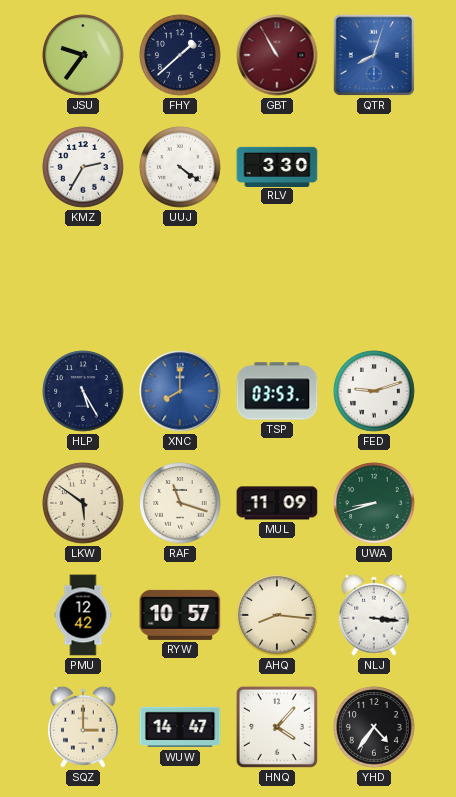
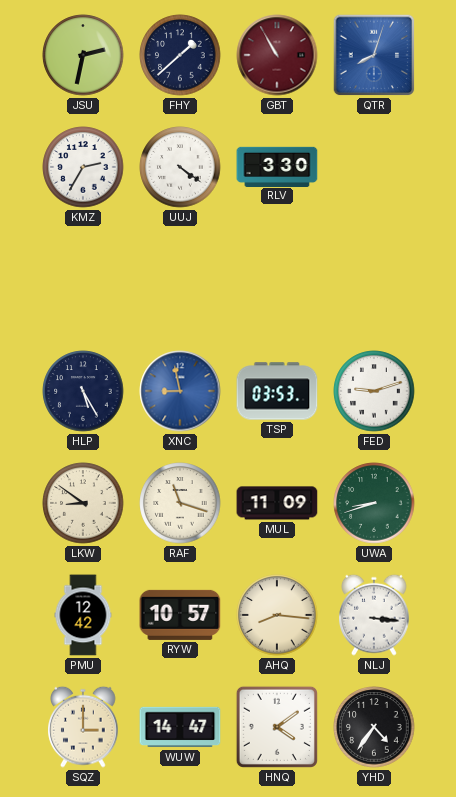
JSU: 9:36 -> 2:32 (83, 55)
XNC: 8:00 -> 8:58 (180, 391)
LKW: 5:51 -> 8:51 (83, 503)
HNQ: 4:07 -> 4:09 (277, 727)
